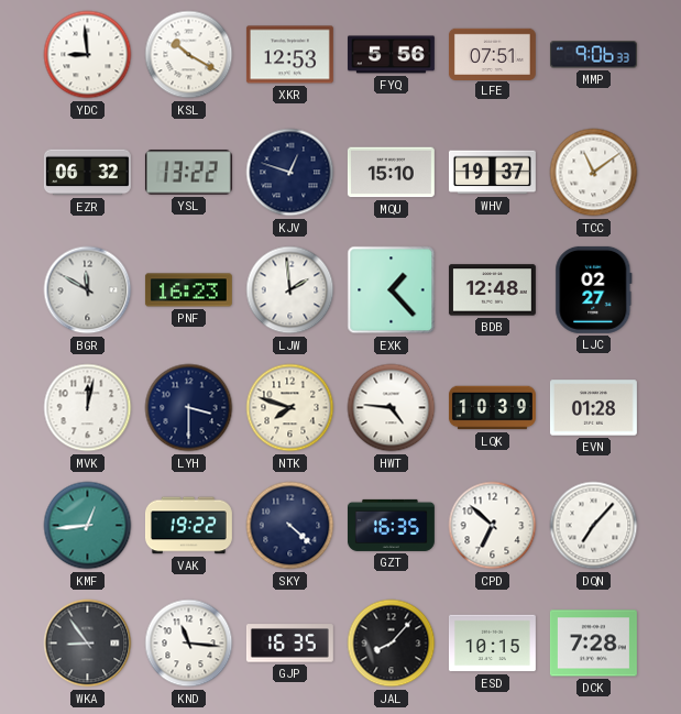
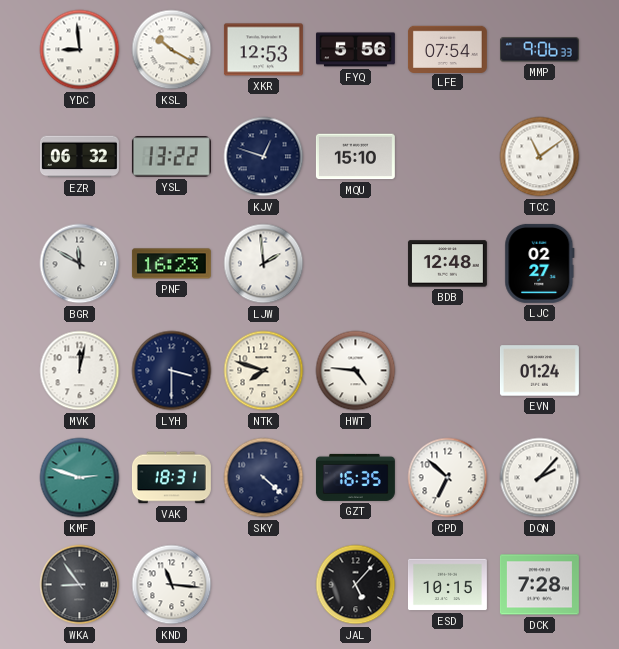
LFE: 07:51 -> 07:54 (447, 49)
WHV: 19:37 -> none (492, 173)
EXK: 1:23 -> none (392, 290)
LQK: 10:39 -> none (492, 408)
EVN: 01:28 -> 01:24 (539, 371)
KMF: 12:44 -> 2:48 (80, 478)
VAK: 19:22 -> 18:31 (171, 478)
DQN: 7:07 -> 2:07 (540, 478)
GJP: 16:35 -> none (289, 644)
JAL: 8:07 -> 5:07 (356, 585)
